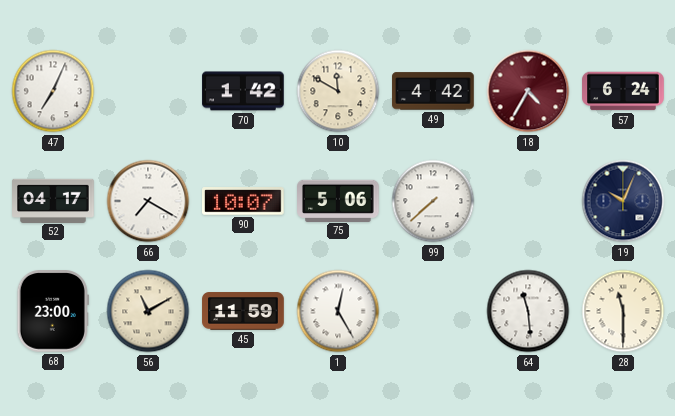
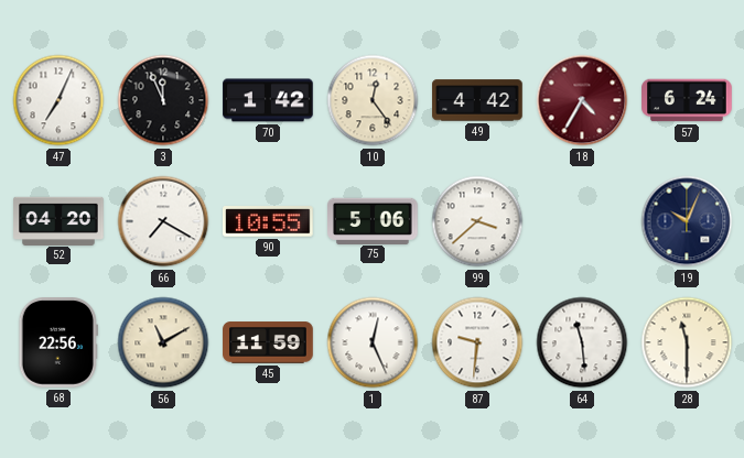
3: none -> 11:56 (163, 100)
10: 11:50 -> 12:24 (373, 100)
52: 04:17 -> 04:20 (58, 220)
90: 10:07 -> 10:55 (269, 221)
99: 7:38 -> 3:38 (477, 221)
68: 23:00 -> 22:56 (58, 343)
1: 12:25 -> 12:26 (373, 342)
87: none -> 9:31 (477, 342)
